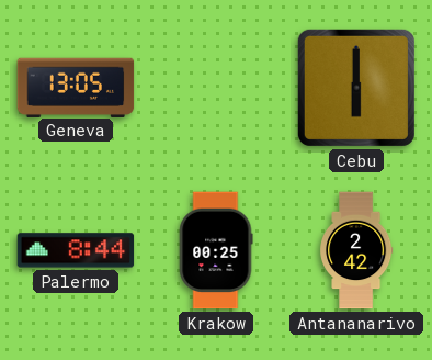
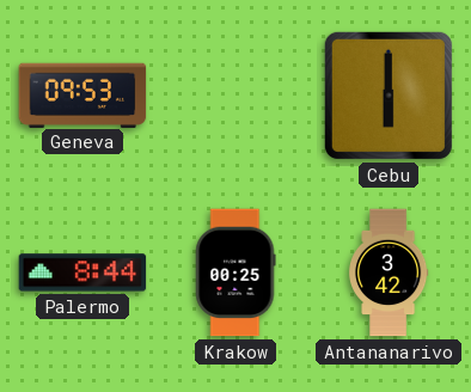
Geneva: 13:05 -> 09:53 (82, 94)
Antananarivo: 2:42 -> 3:42 (390, 272)
